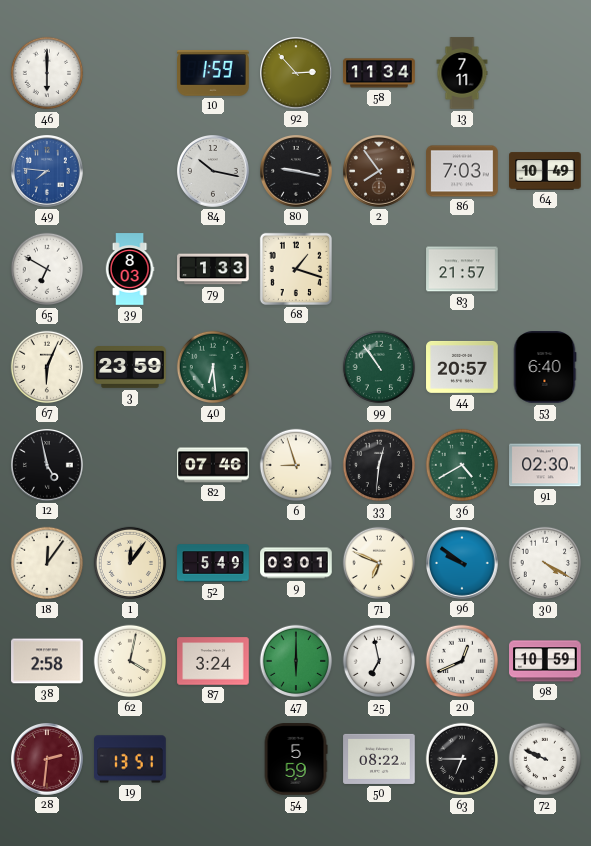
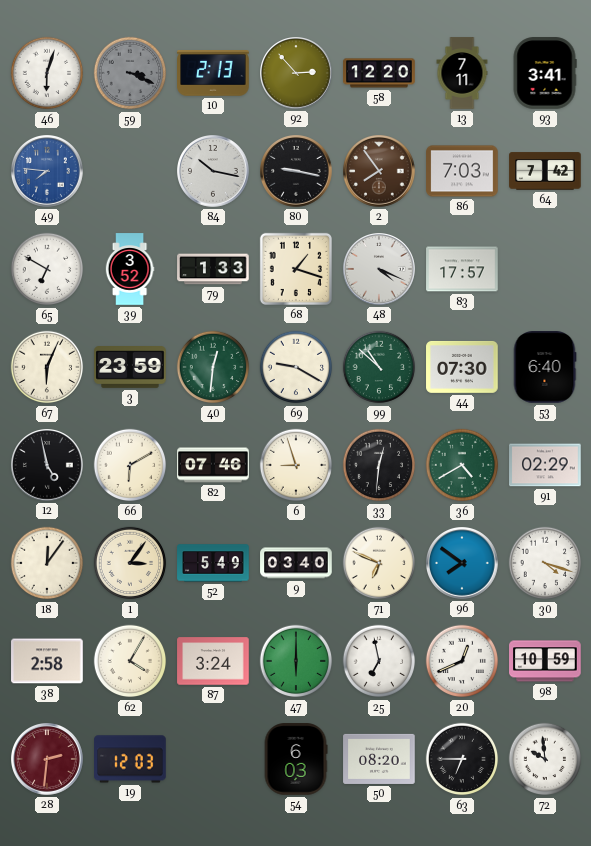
46: 6:00 -> 6:03 (47, 73)
59: none -> 3:19 (130, 73)
10: 1:59 -> 2:13 (213, 73)
58: 11:34 -> 12:20 (379, 73)
93: none -> 3:41 (545, 73)
64: 10:49 -> 7:42 (545, 171)
39: 8:03 -> 3:52 (130, 269)
48: none -> 4:19 (380, 270)
83: 21:57 -> 17:57 (462, 269)
40: 6:29 -> 12:31 (213, 367)
69: none -> 9:20 (296, 367)
99: 10:54 -> 10:52 (379, 367)
44: 20:57 -> 07:30 (462, 367)
66: none -> 6:10 (130, 465)
91: 02:30 -> 02:29 (545, 465)
1: 12:06 -> 3:06 (130, 563)
9: 03:01 -> 03:40 (296, 563)
96: 9:51 -> 7:51 (463, 564)
30: 4:20 -> 4:18 (545, 563)
62: 4:02 -> 4:05 (130, 661)
19: 13:51 -> 12:03 (130, 759)
54: 5:59 -> 6:03 (296, 759)
50: 08:22 -> 08:20 (379, 759)
72: 9:49 -> 9:59 (545, 759)
